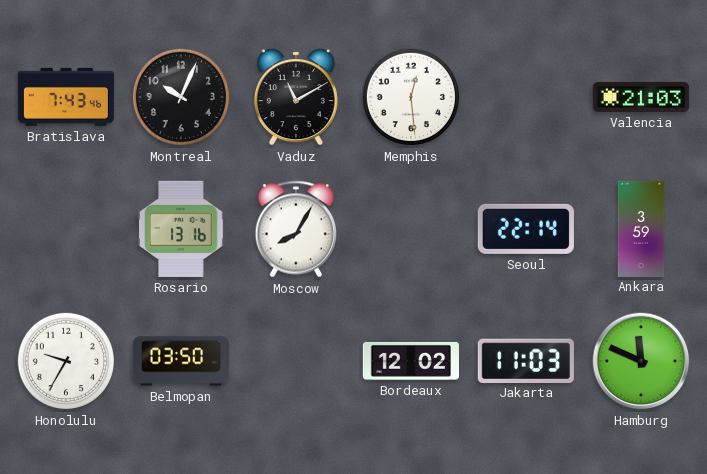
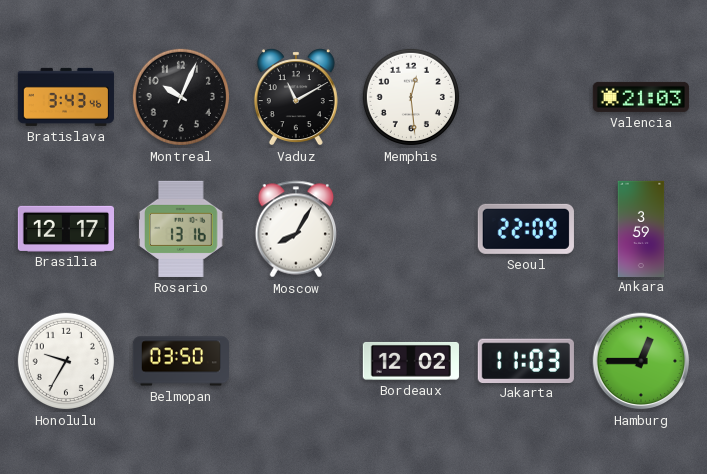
Bratislava: 7:43 -> 3:43 (66, 97)
Brasilia: none -> 12:17 (65, 228)
Seoul: 22:14 -> 22:09 (526, 229)
Hamburg: 11:49 -> 12:45 (641, 361)
